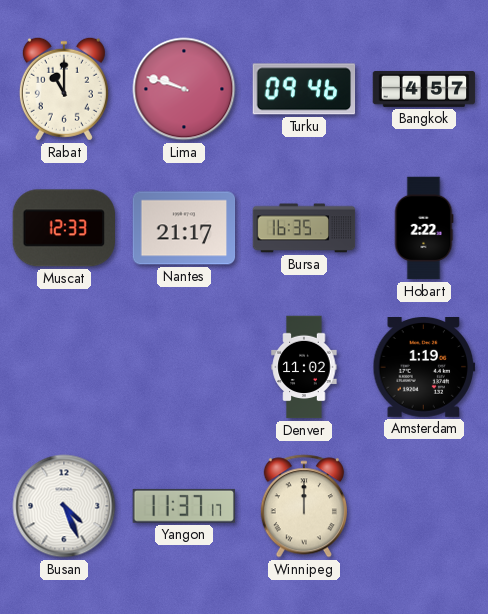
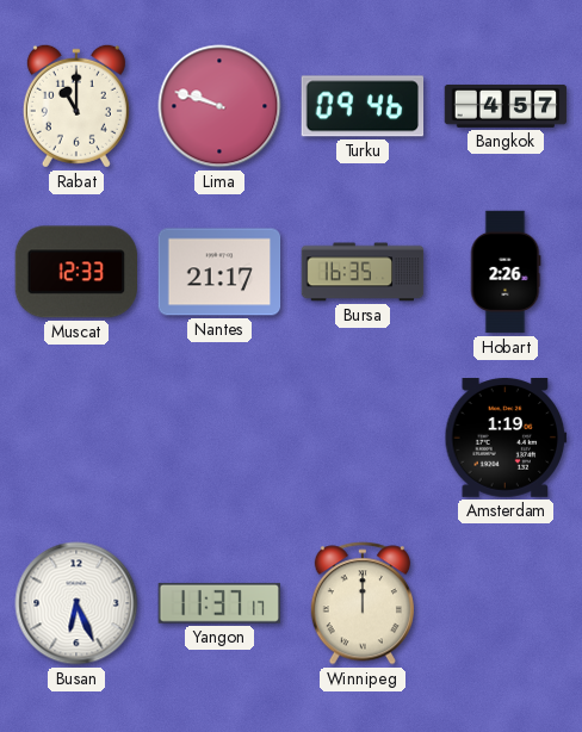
Hobart: 2:22 -> 2:26 (506, 272)
Denver: 11:02 -> none (304, 367)
Busan: 4:26 -> 6:26 (76, 603)
